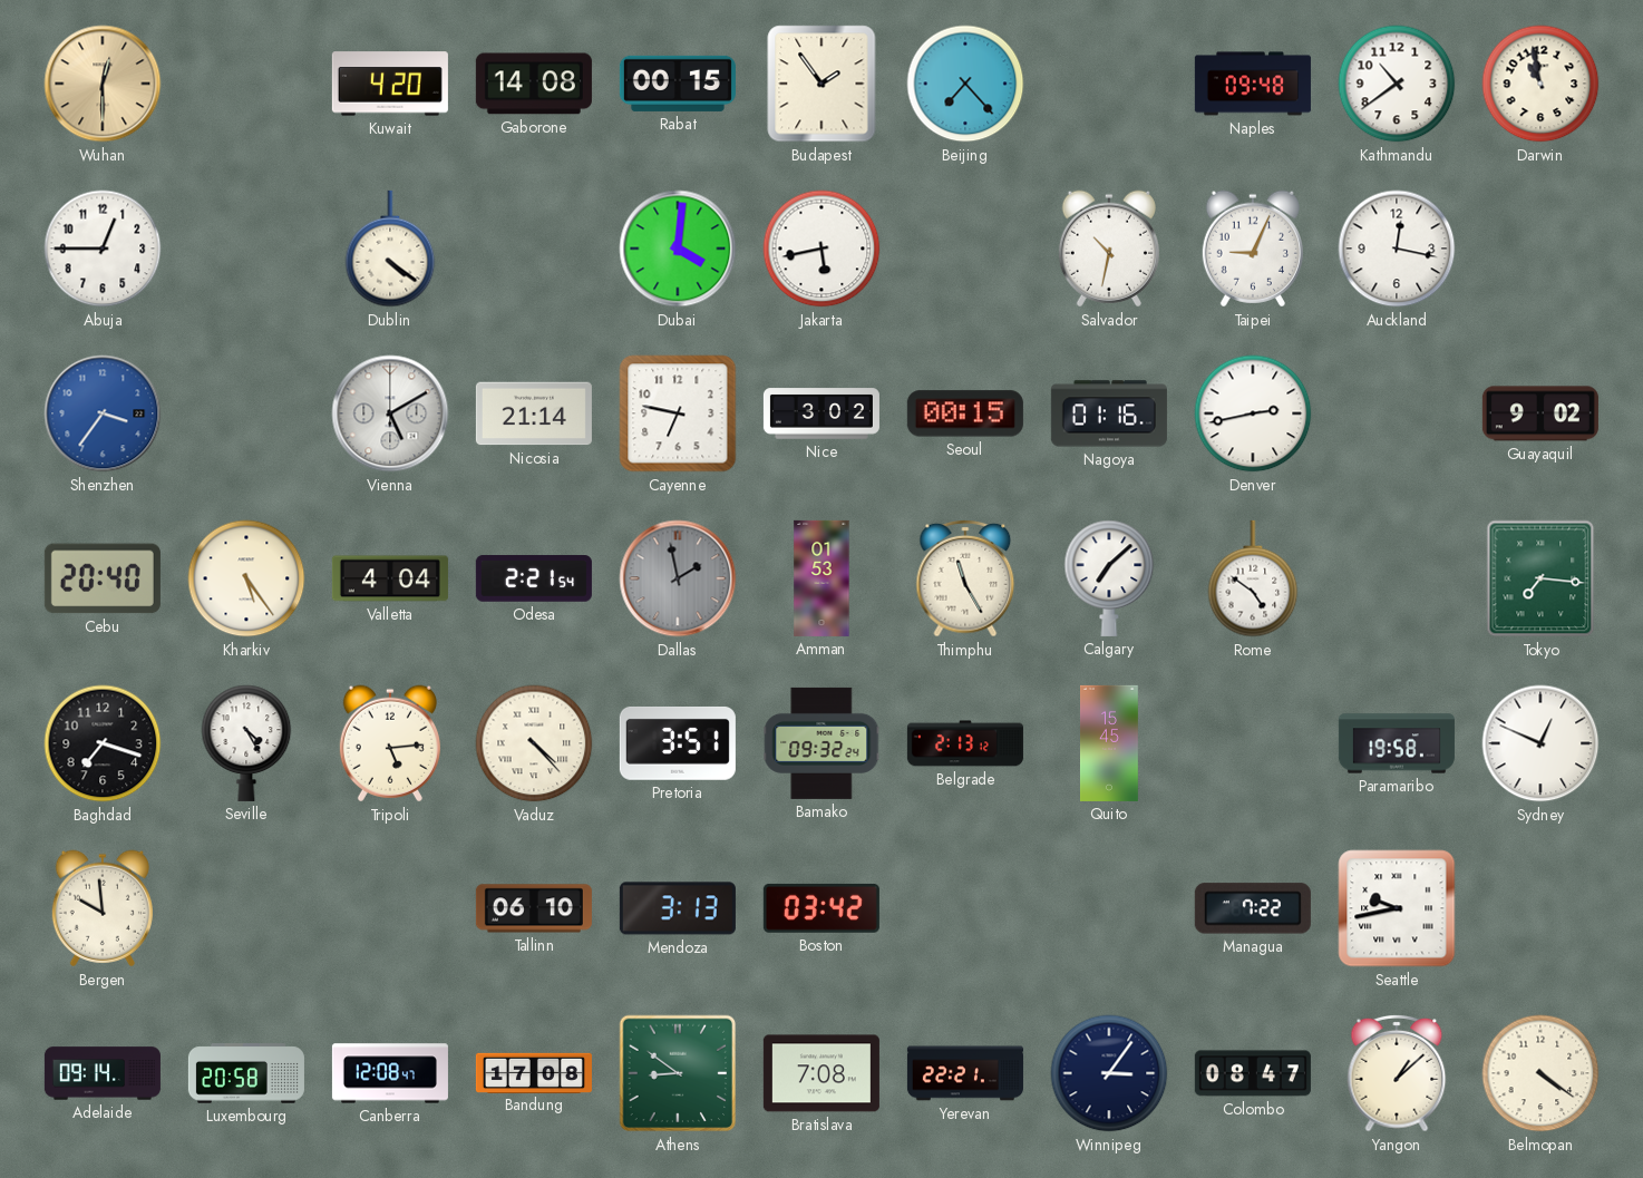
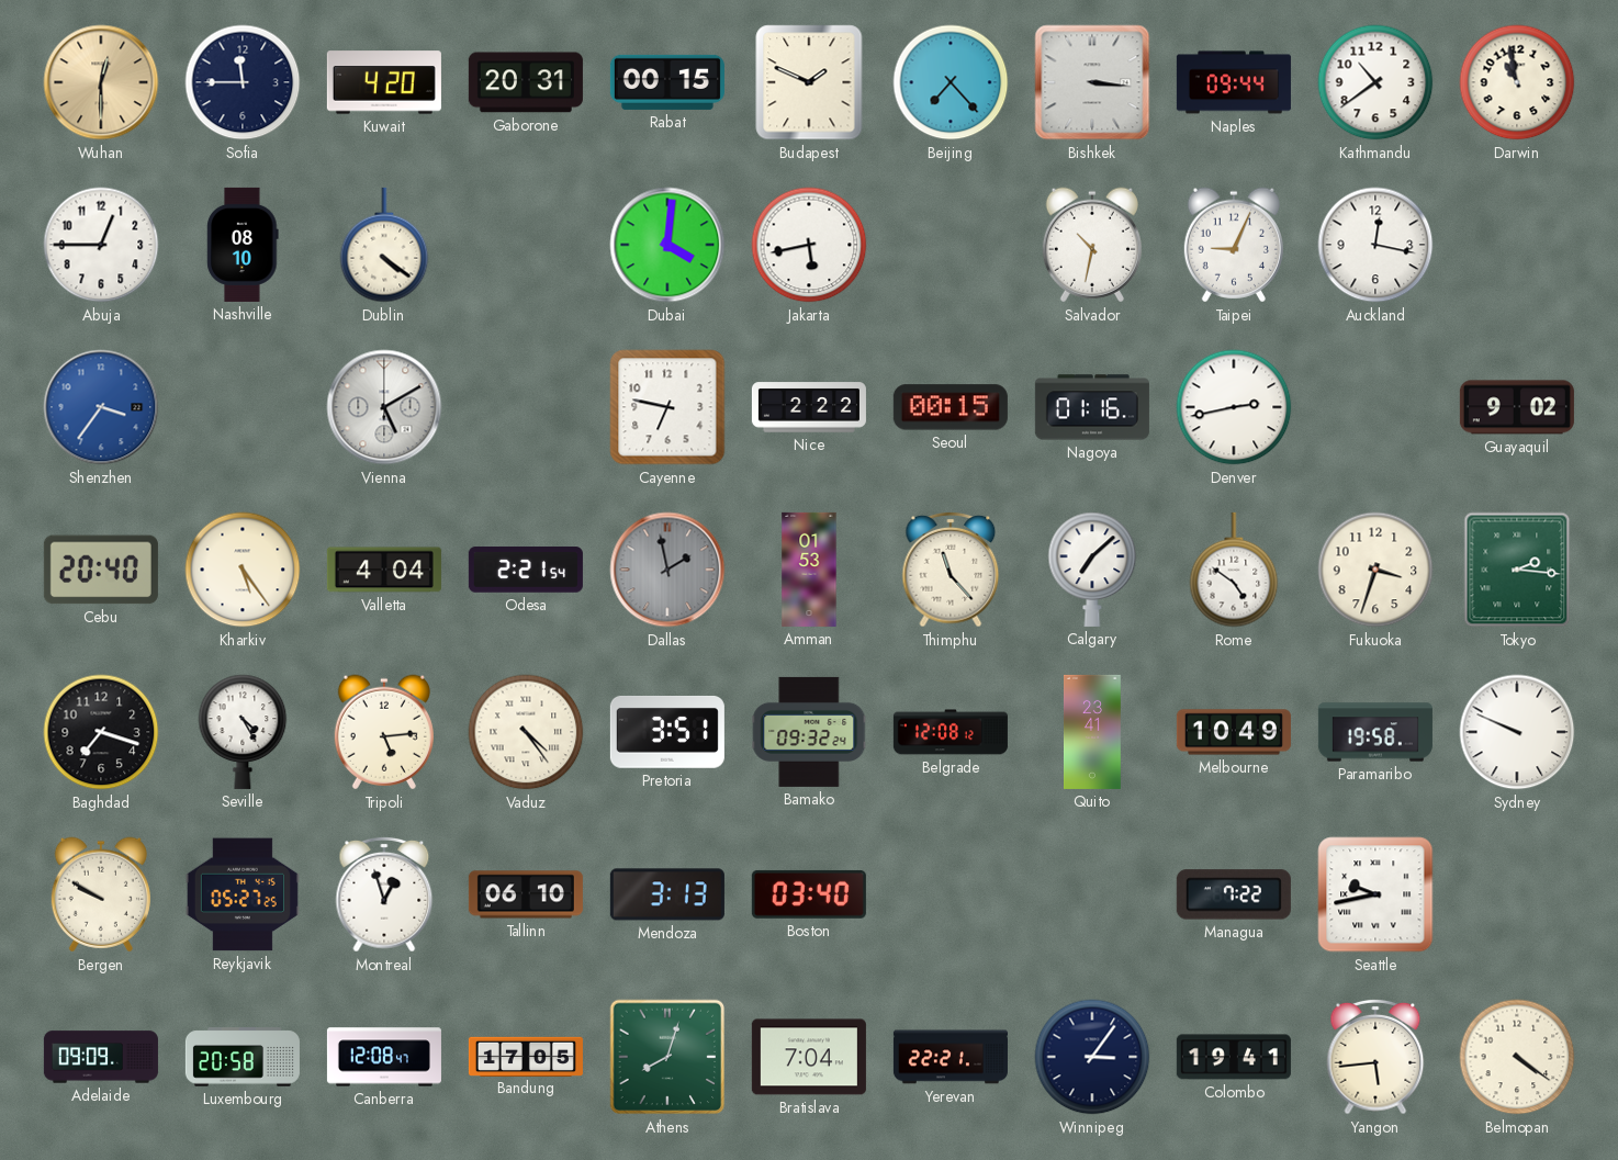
Sofia: none -> 11:45 (243, 82)
Gaborone: 14:08 -> 20:31 (526, 82)
Budapest: 1:54 -> 1:49 (809, 82)
Bishkek: none -> 3:16 (1092, 82)
Naples: 09:48 -> 09:44 (1234, 82)
Nashville: none -> 08:10 (243, 245)
Nicosia: 21:14 -> none (534, 413)
Nice: 3:02 -> 2:22 (809, 407)
Thimphu: 11:25 -> 11:23 (951, 570)
Fukuoka: none -> 3:33 (1375, 570)
Tokyo: 7:16 -> 2:16 (1517, 570)
Vaduz: 4:23 -> 4:24 (526, 732)
Belgrade: 2:13 -> 12:08 (951, 732)
Quito: 15:45 -> 23:41 (1093, 732)
Melbourne: none -> 10:49 (1234, 732)
Sydney: 12:49 -> 9:49 (1517, 732)
Bergen: 9:59 -> 9:50 (101, 894)
Reykjavik: none -> 05:27 (243, 894)
Montreal: none -> 12:57 (384, 894)
Boston: 03:42 -> 03:40 (809, 894)
Adelaide: 09:14 -> 09:09 (101, 1057)
Bandung: 17:08 -> 17:05 (526, 1056)
Athens: 8:51 -> 8:03 (667, 1057)
Bratislava: 7:08 -> 7:04 (809, 1057)
Colombo: 08:47 -> 19:41 (1234, 1057)
Yangon: 1:08 -> 5:44 (1375, 1057)
